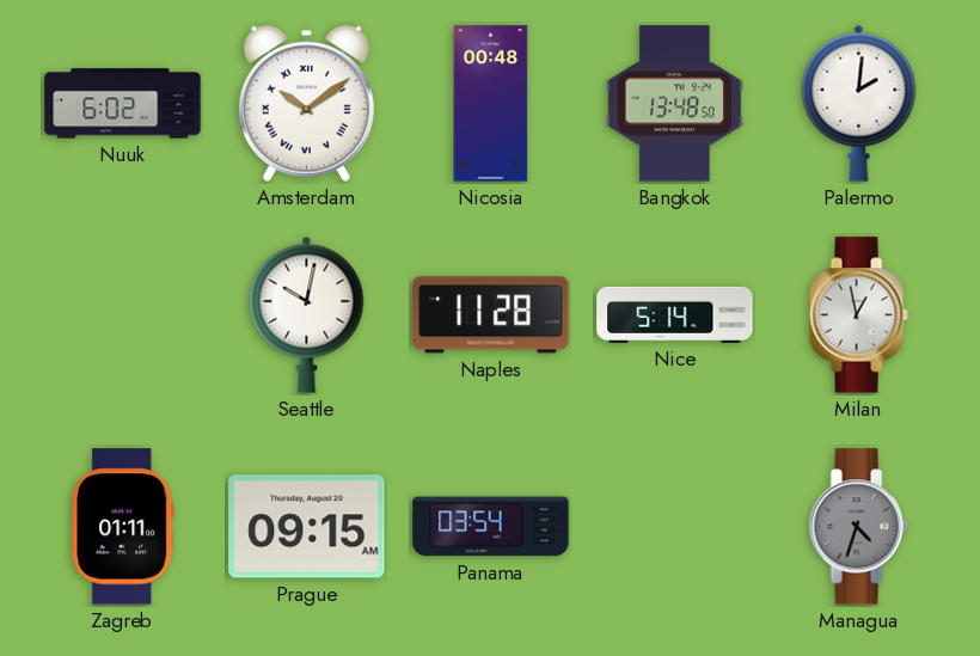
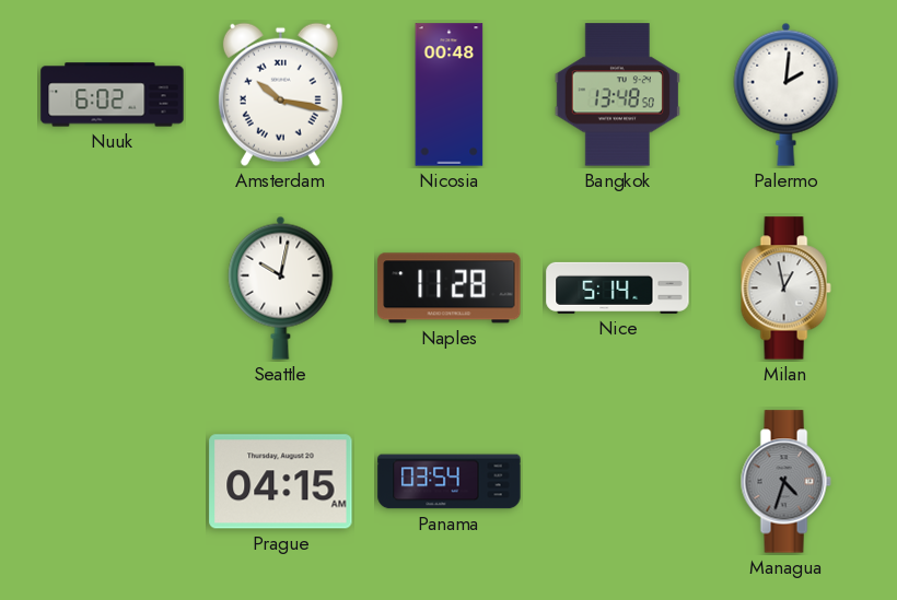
Amsterdam: 10:09 -> 10:17 (280, 94)
Zagreb: 01:11 -> none (123, 527)
Prague: 09:15 -> 04:15 (281, 482)
